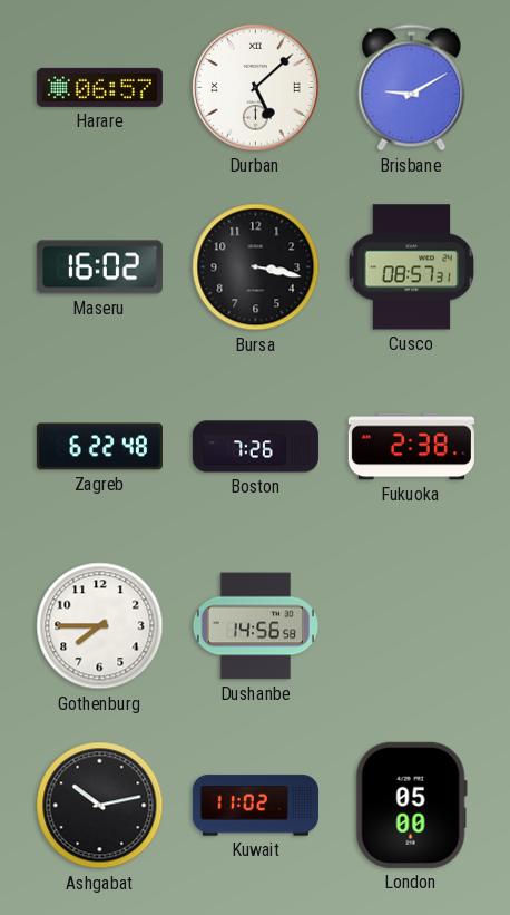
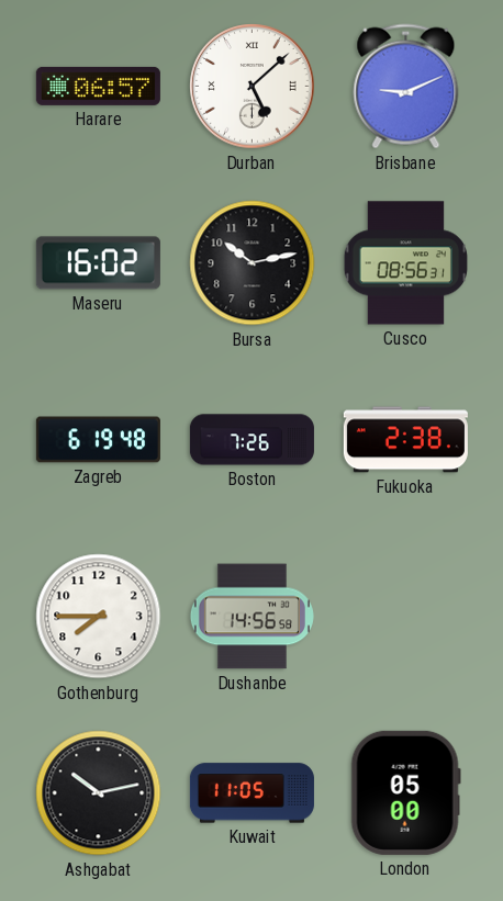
Brisbane: 9:10 -> 9:11 (406, 87)
Bursa: 3:17 -> 10:13 (253, 263)
Cusco: 08:57 -> 08:56 (406, 263)
Zagreb: 6:22 -> 6:19 (98, 440)
Kuwait: 11:02 -> 11:05 (251, 793)
